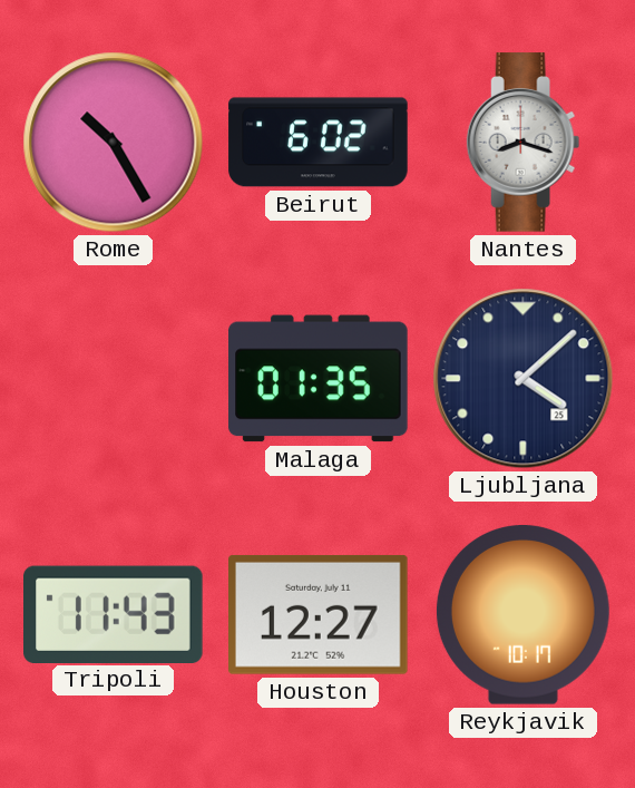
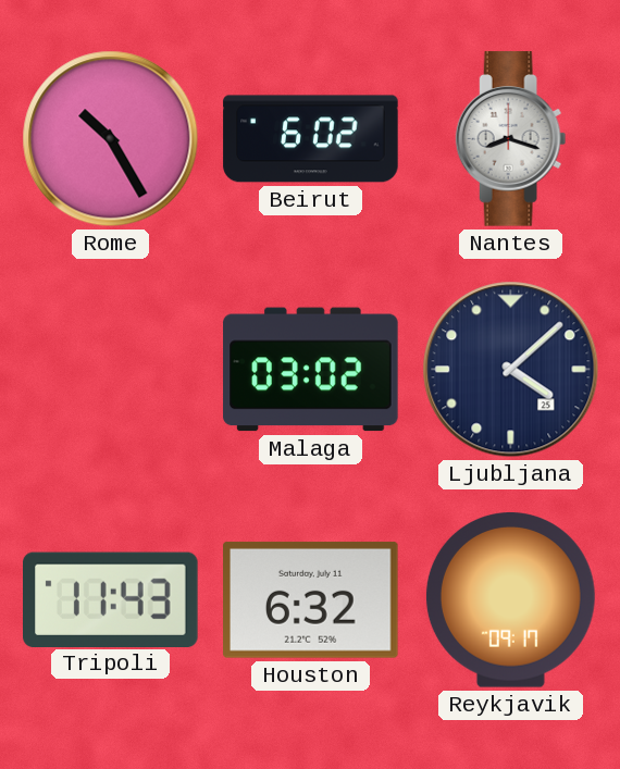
Malaga: 01:35 -> 03:02 (311, 370)
Houston: 12:27 -> 6:32 (311, 599)
Reykjavik: 10:17 -> 09:17 (510, 600)
